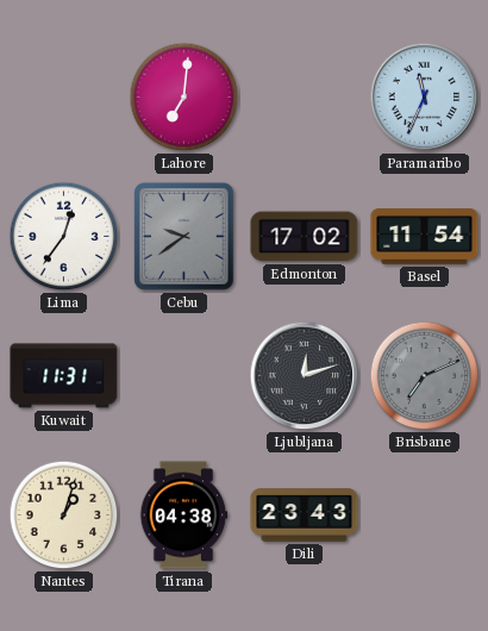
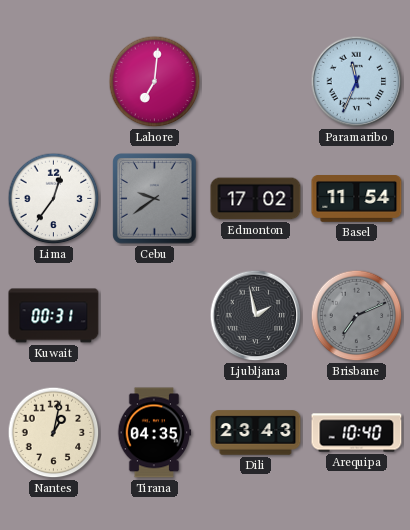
Kuwait: 11:31 -> 00:31 (54, 316)
Ljubljana: 12:12 -> 1:58 (256, 316)
Nantes: 1:03 -> 1:02 (54, 433)
Tirana: 04:38 -> 04:35 (154, 433)
Arequipa: none -> 10:40 (357, 433)
